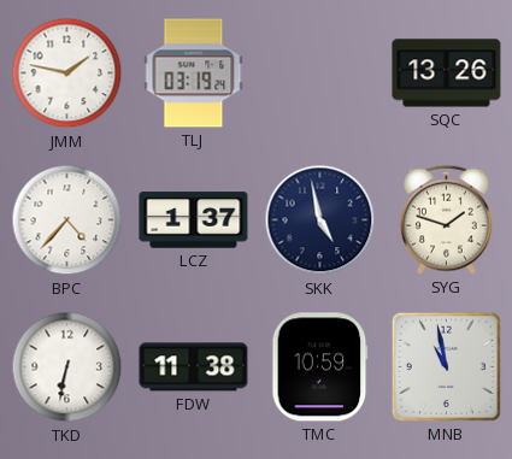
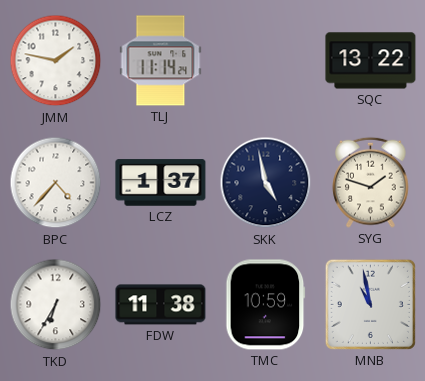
TLJ: 03:19 -> 11:14 (161, 61)
SQC: 13:26 -> 13:22 (371, 61)
TKD: 6:32 -> 6:35 (56, 305)
